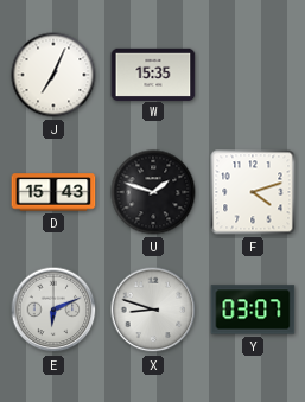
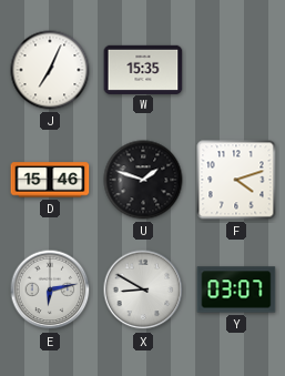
D: 15:43 -> 15:46 (50, 180)
E: 6:11 -> 6:13 (50, 289)
X: 8:48 -> 8:50 (143, 289)
